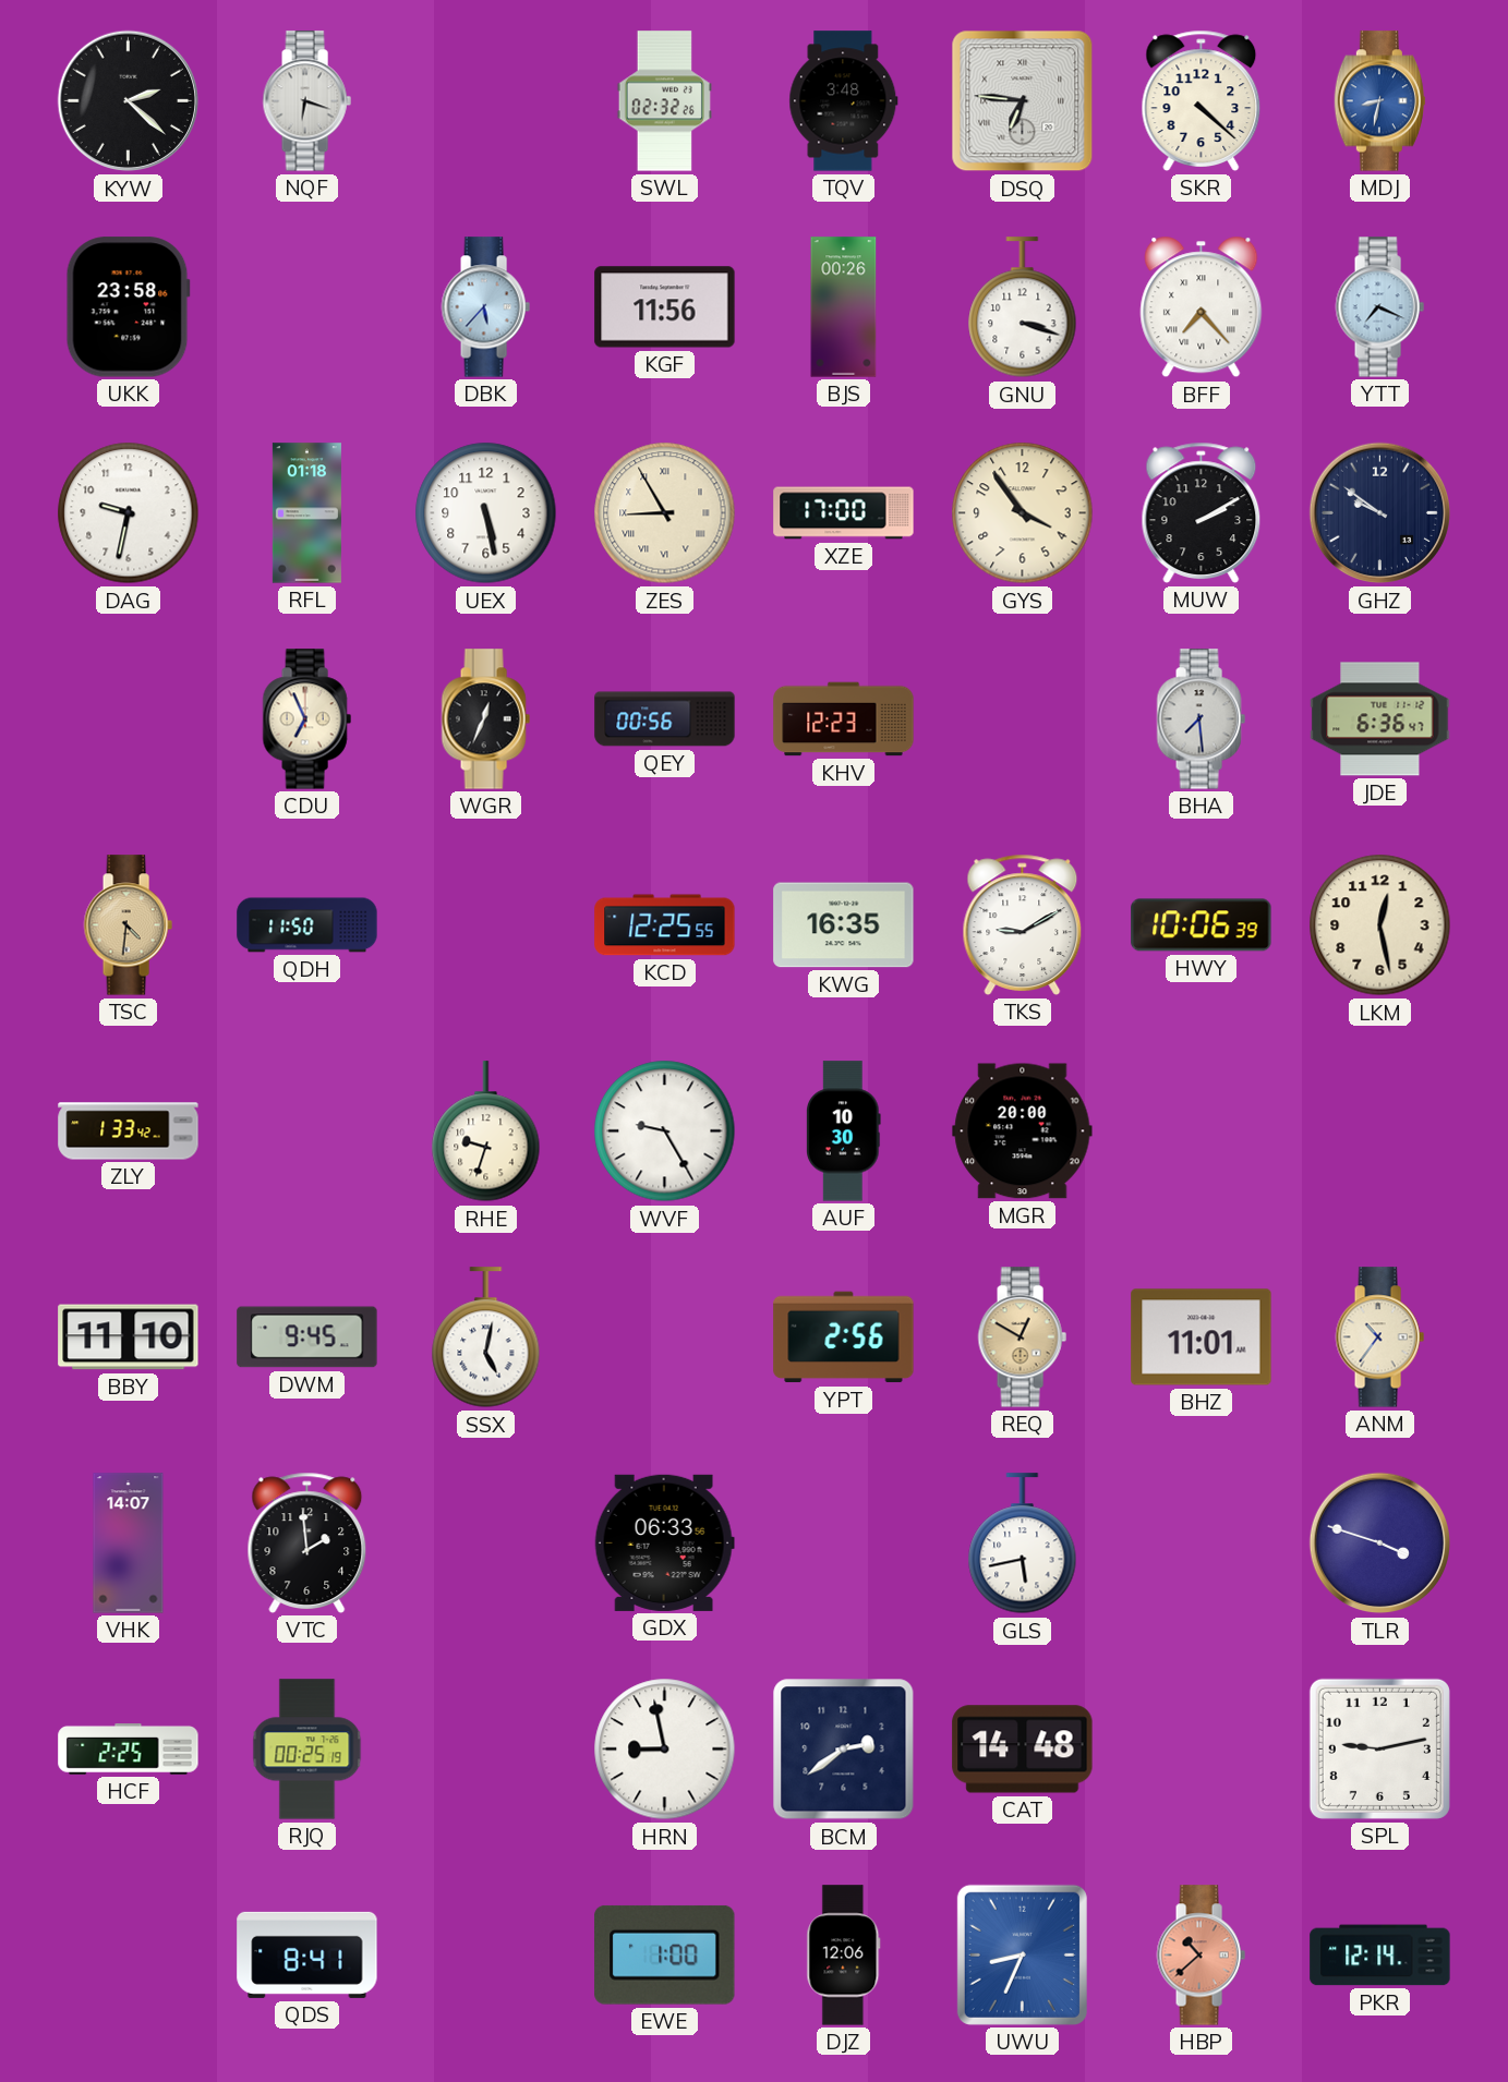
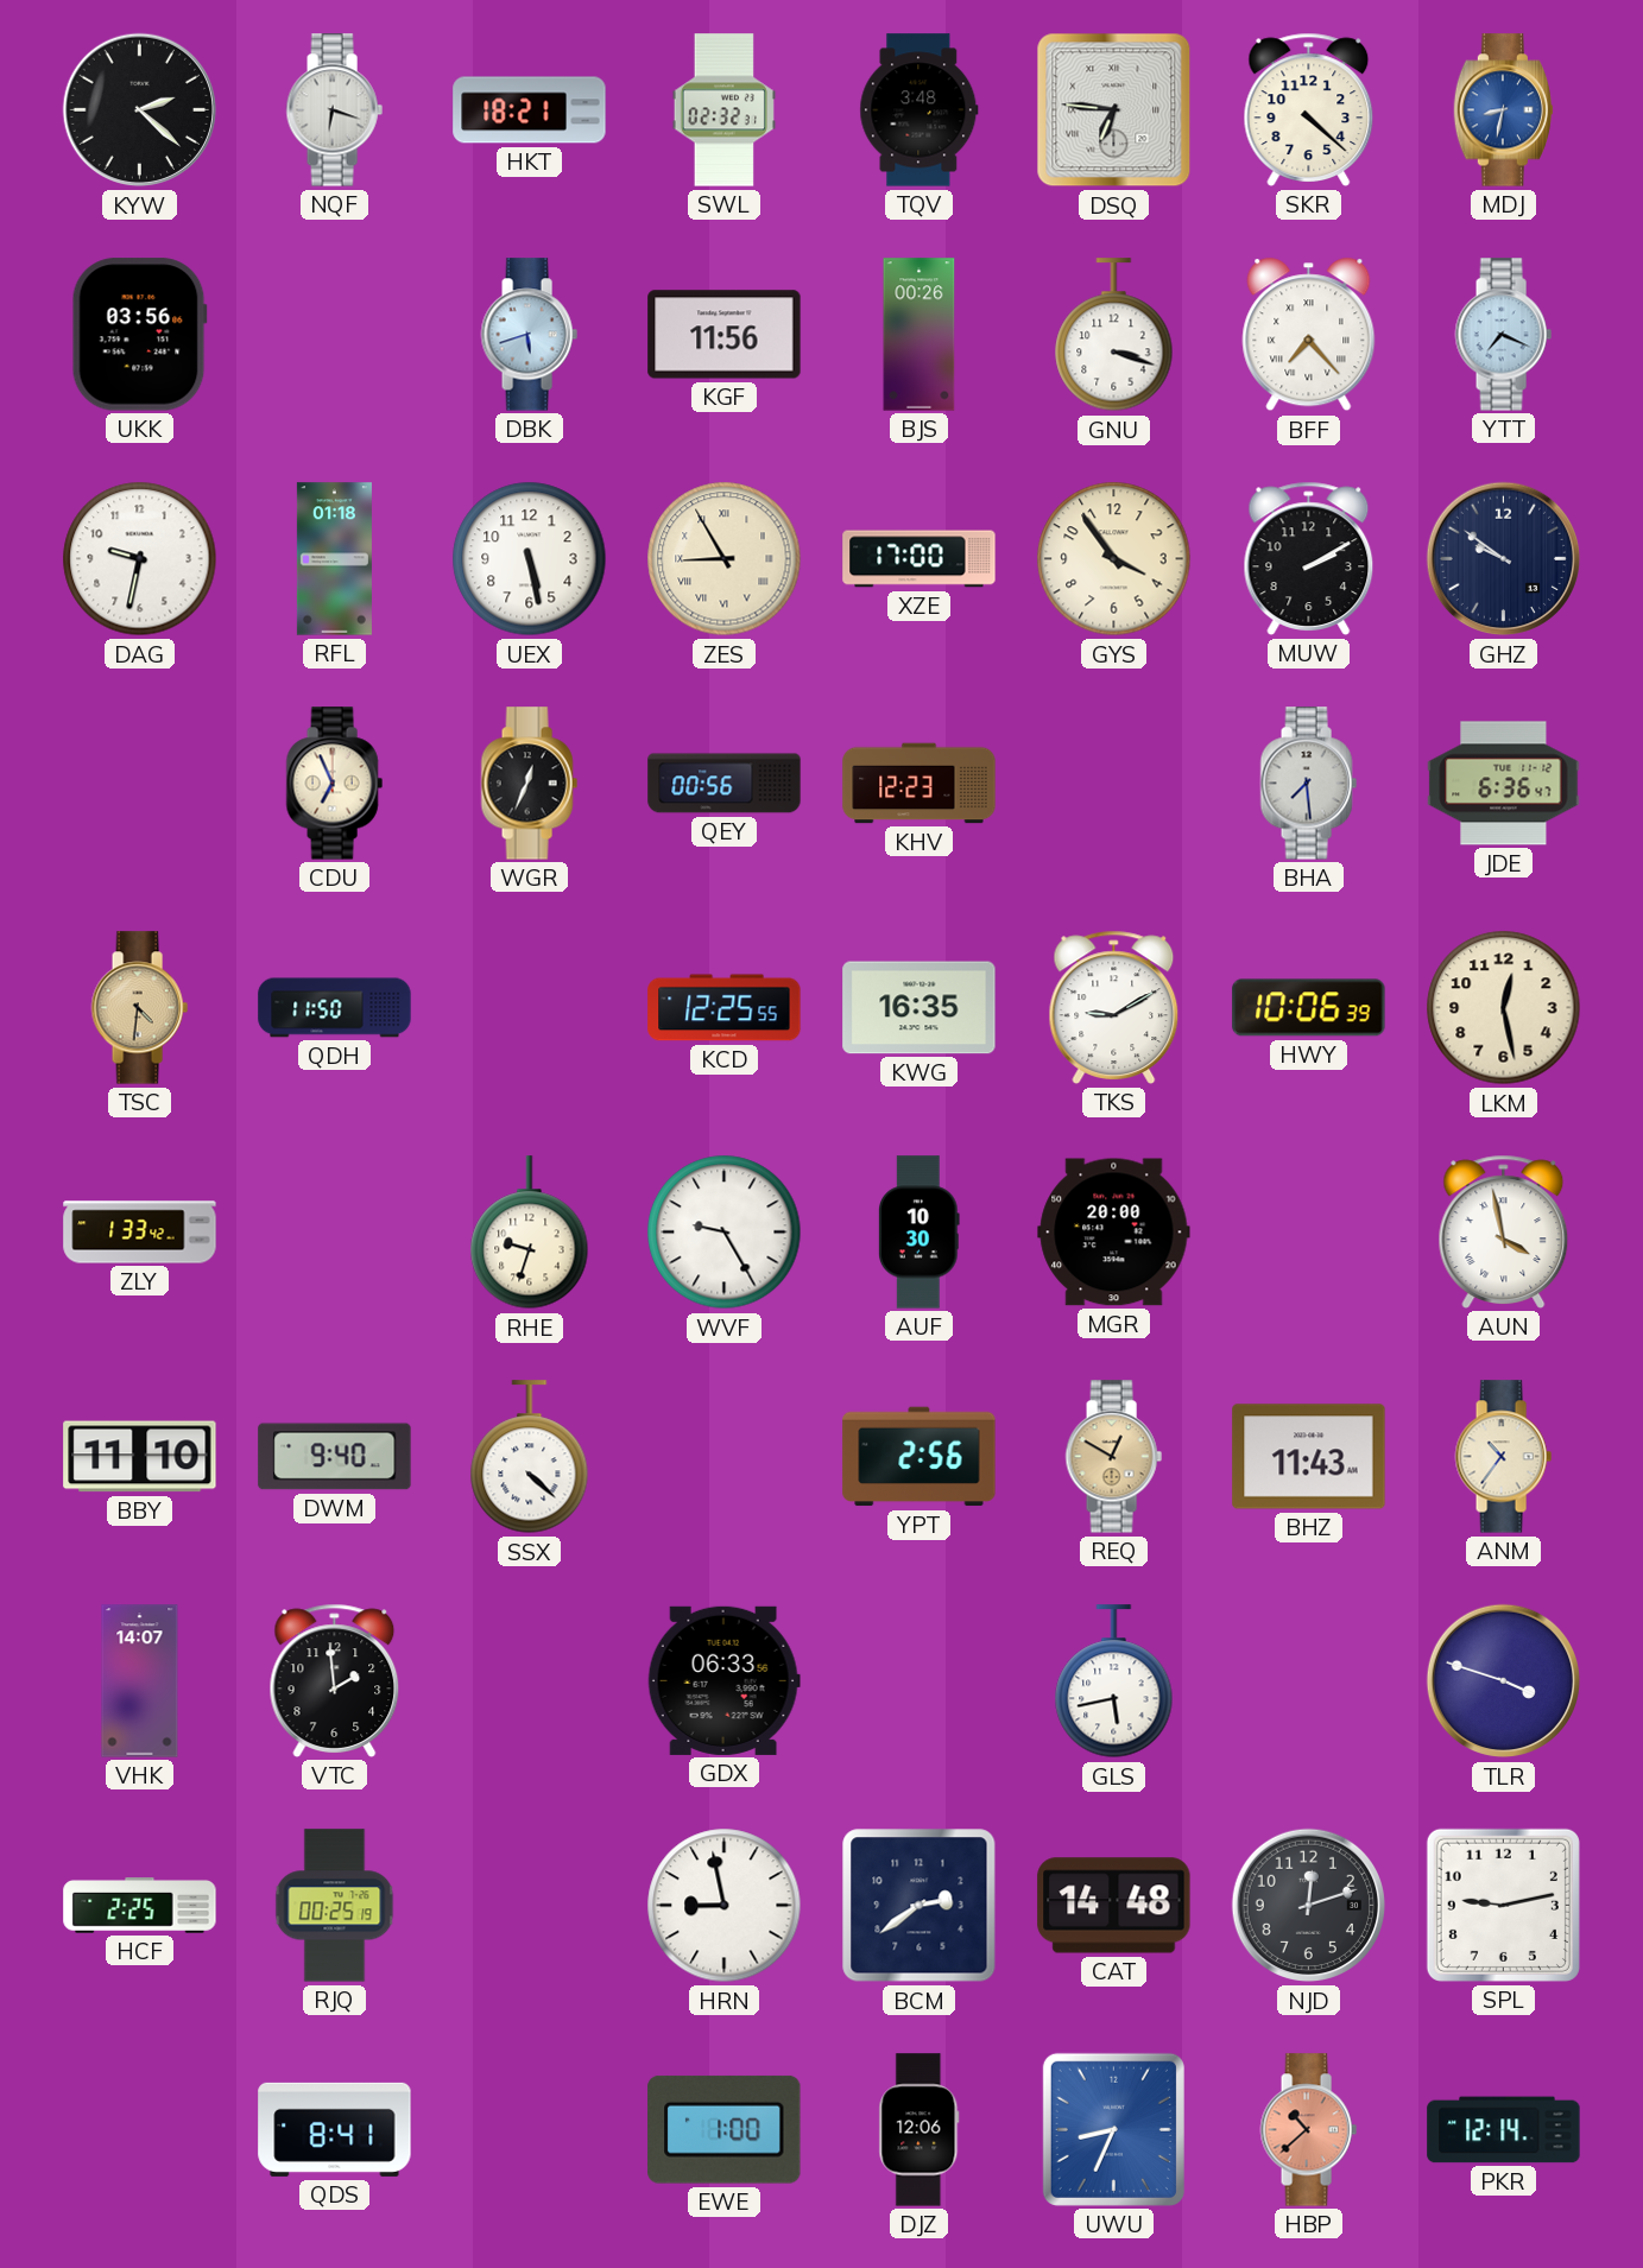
HKT: none -> 18:21 (530, 110)
SWL: 02:32:26 -> 02:32:31 (723, 110)
UKK: 23:58 -> 03:56 (139, 335)
DBK: 5:37 -> 5:42 (529, 335)
AUN: none -> 3:58 (1504, 1231)
DWM: 9:45 -> 9:40 (335, 1457)
SSX: 5:02 -> 4:22 (530, 1457)
BHZ: 11:01 -> 11:43 (1309, 1457)
NJD: none -> 12:12 (1309, 1906)
